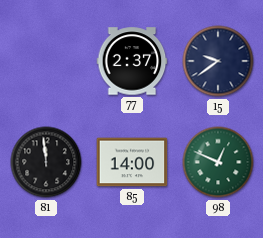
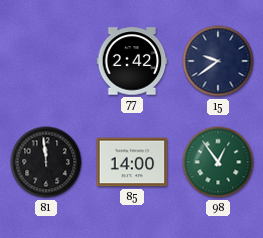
77: 2:37 -> 2:42 (132, 61)
98: 12:49 -> 12:54 (218, 162)
